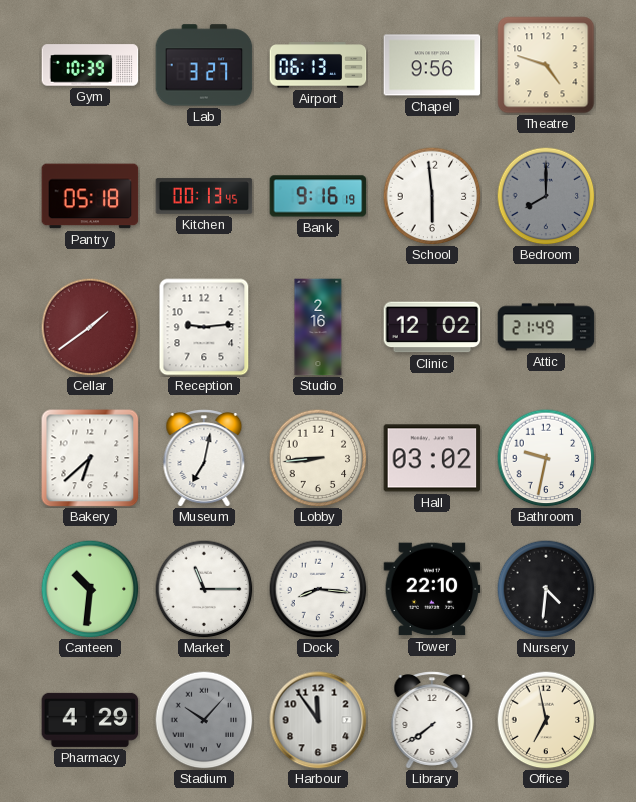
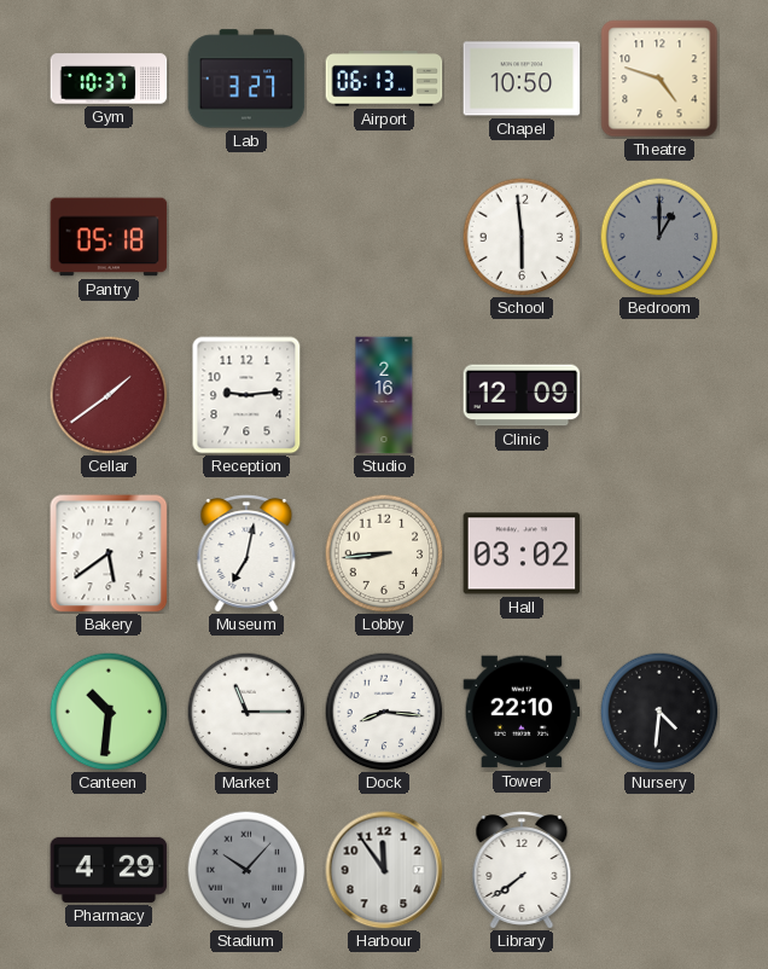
Gym: 10:39 -> 10:37 (109, 79)
Chapel: 9:56 -> 10:50 (522, 79)
Kitchen: 00:13 -> none (204, 196)
Bank: 9:16 -> none (318, 196)
Bedroom: 8:00 -> 1:00 (659, 237)
Clinic: 12:02 -> 12:09 (522, 395)
Attic: 21:49 -> none (546, 327)
Bakery: 6:38 -> 5:39 (109, 553)
Bathroom: 9:32 -> none (546, 458)
Office: 6:58 -> none (546, 720)
